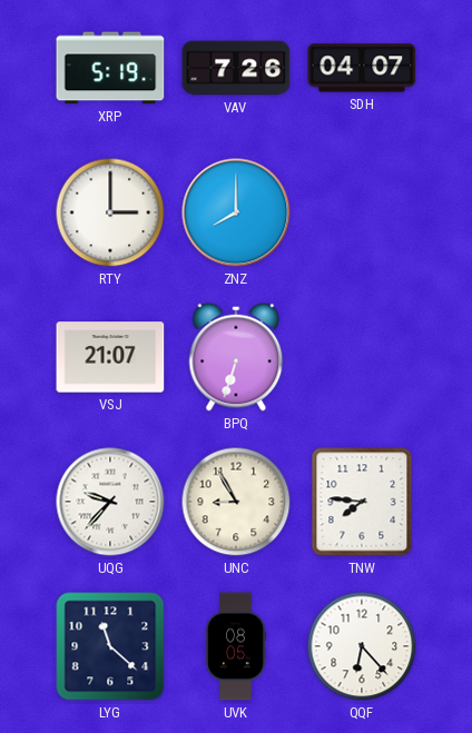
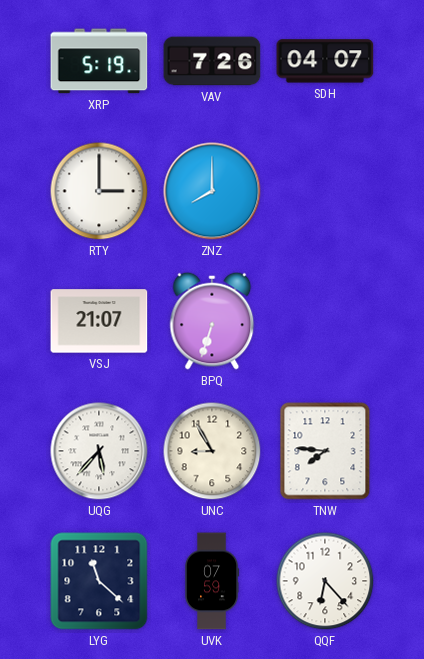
UQG: 9:37 -> 5:37 (99, 451)
UVK: 08:05 -> 07:59 (213, 581)
